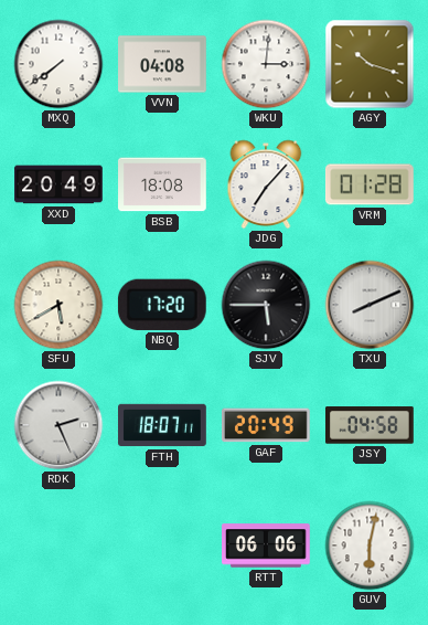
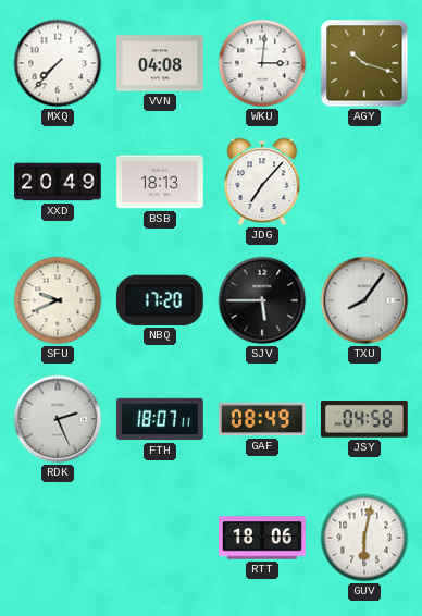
MXQ: 7:39 -> 7:37 (58, 63)
BSB: 18:08 -> 18:13 (161, 182)
VRM: 01:28 -> none (370, 184)
SFU: 5:40 -> 9:41 (58, 300)
TXU: 8:11 -> 8:06 (364, 300)
GAF: 20:49 -> 08:49 (262, 419)
RTT: 06:06 -> 18:06 (263, 538)
